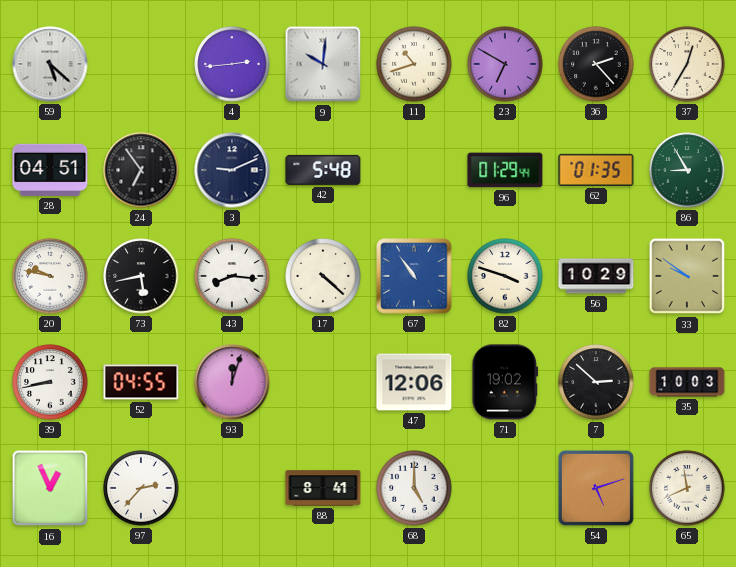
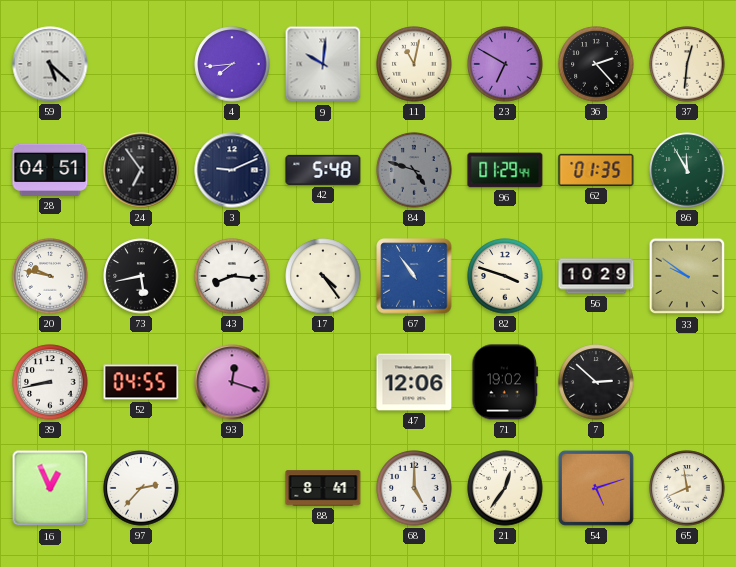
4: 2:44 -> 7:44 (232, 64)
11: 10:42 -> 11:02 (414, 64)
37: 12:35 -> 12:31 (687, 64)
84: none -> 4:48 (414, 170)
86: 8:55 -> 11:55 (687, 170)
17: 4:22 -> 4:24 (323, 276)
93: 12:03 -> 12:18 (232, 382)
35: 10:03 -> none (687, 382)
21: none -> 12:36 (505, 488)
